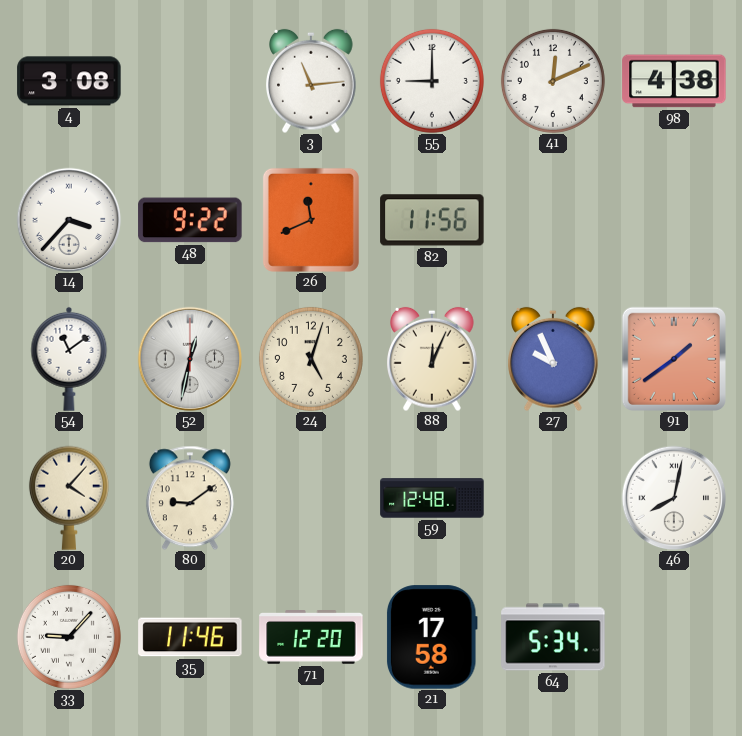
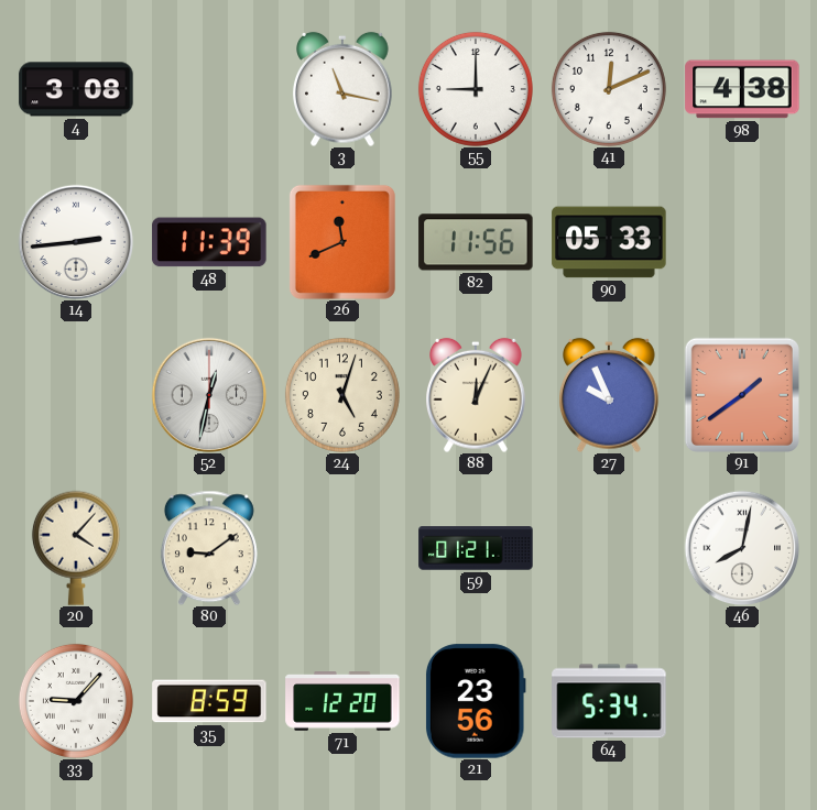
3: 11:14 -> 11:17 (344, 89)
14: 3:37 -> 2:44 (76, 242)
48: 9:22 -> 11:39 (209, 242)
90: none -> 05:33 (609, 242)
54: 11:09 -> none (69, 359)
59: 12:48 -> 01:21 (476, 548)
35: 11:46 -> 8:59 (209, 701)
21: 17:58 -> 23:56 (476, 701)
